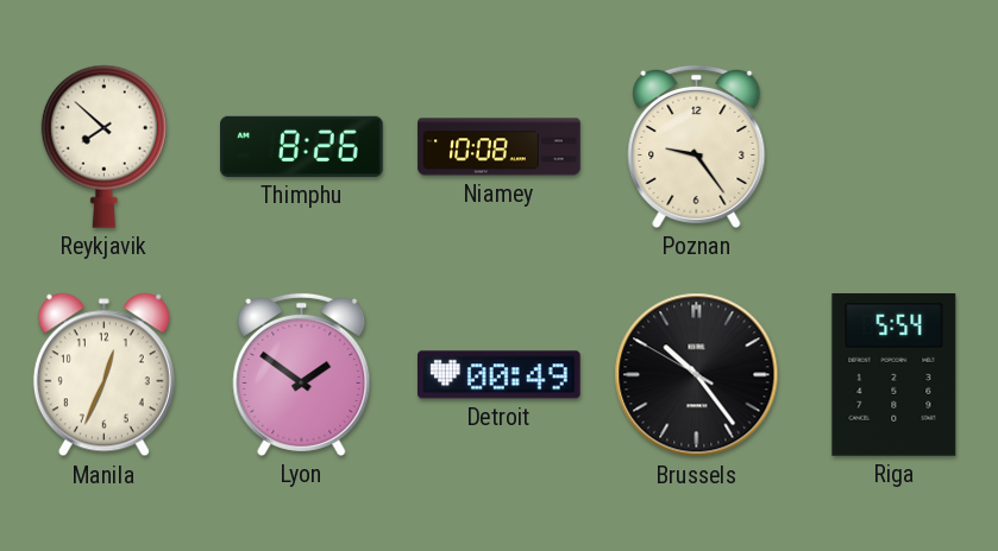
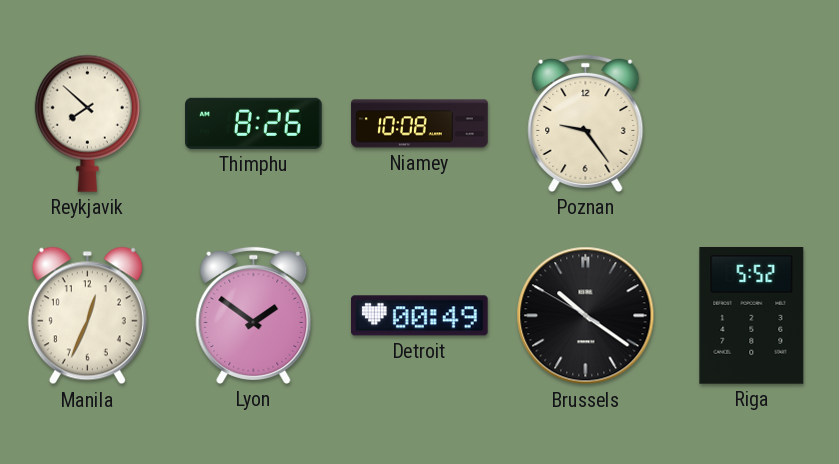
Brussels: 10:23 -> 10:20 (586, 316)
Riga: 5:54 -> 5:52 (752, 316)
